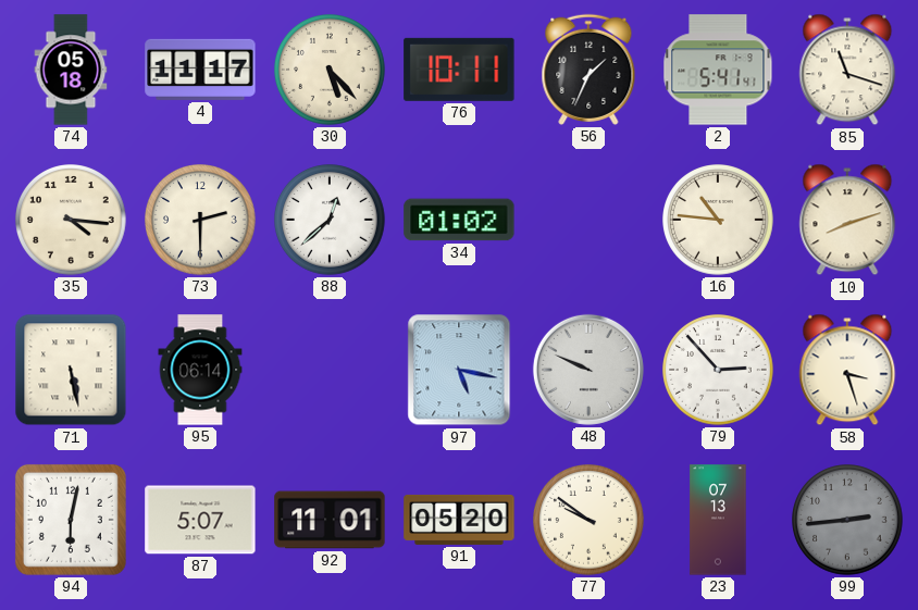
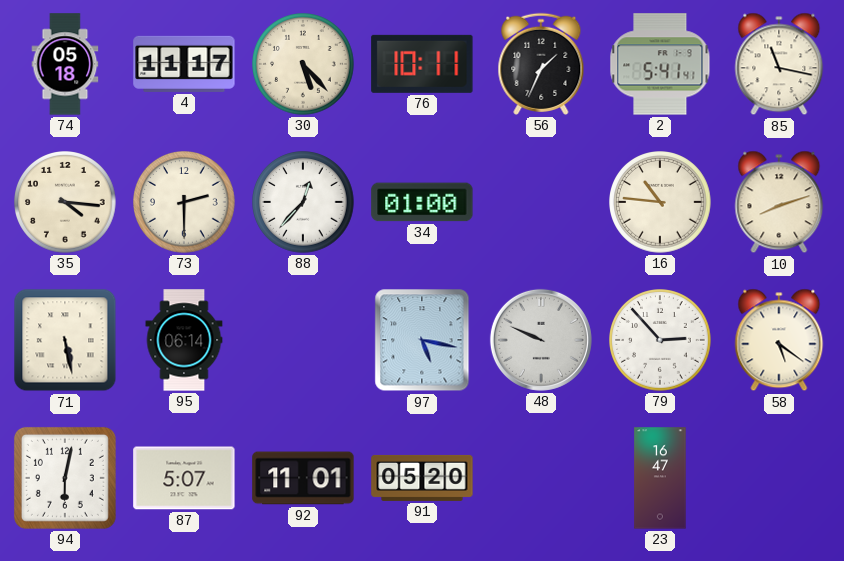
85: 11:18 -> 11:17 (779, 64)
88: 12:38 -> 12:37 (304, 203)
34: 01:02 -> 01:00 (422, 202)
58: 3:27 -> 5:21 (779, 340)
77: 9:51 -> none (590, 521)
23: 07:13 -> 16:47 (660, 478)
99: 2:44 -> none (848, 521)
